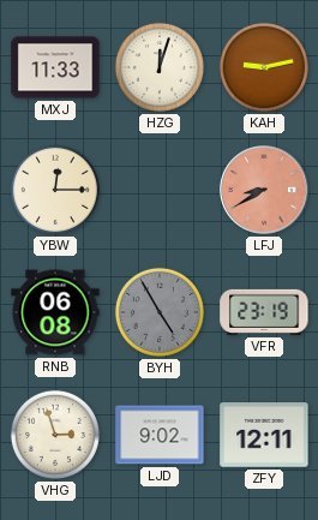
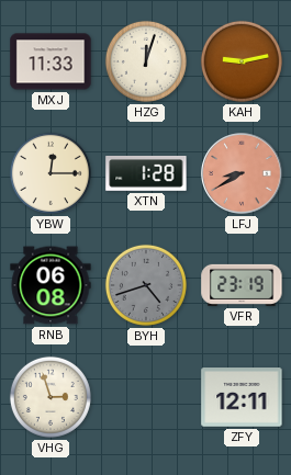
XTN: none -> 1:28 (146, 174)
BYH: 4:55 -> 4:42 (146, 285)
LJD: 9:02 -> none (160, 435)
